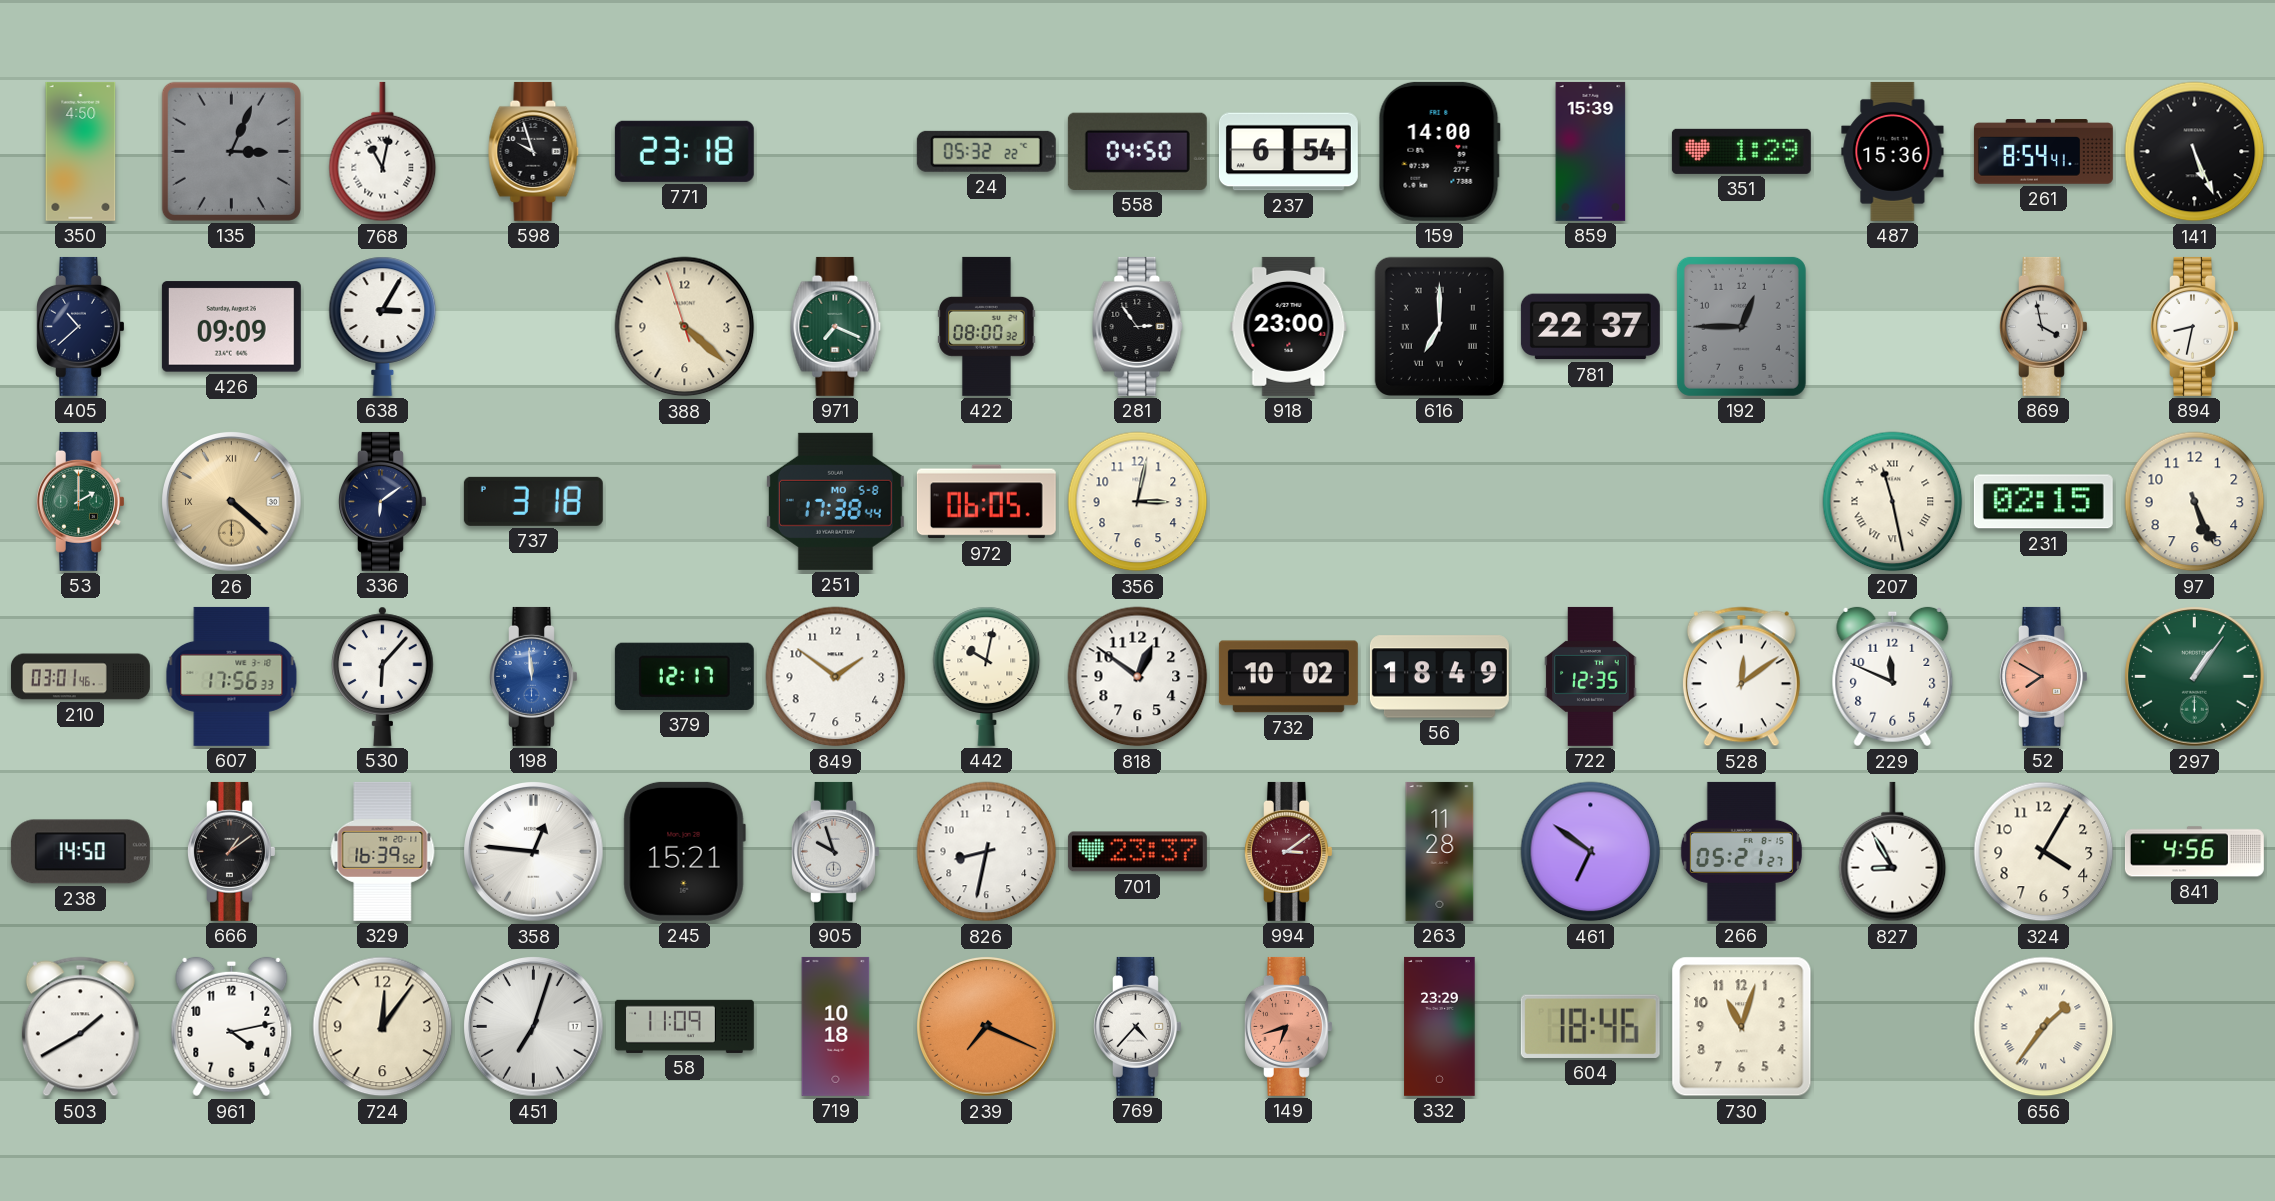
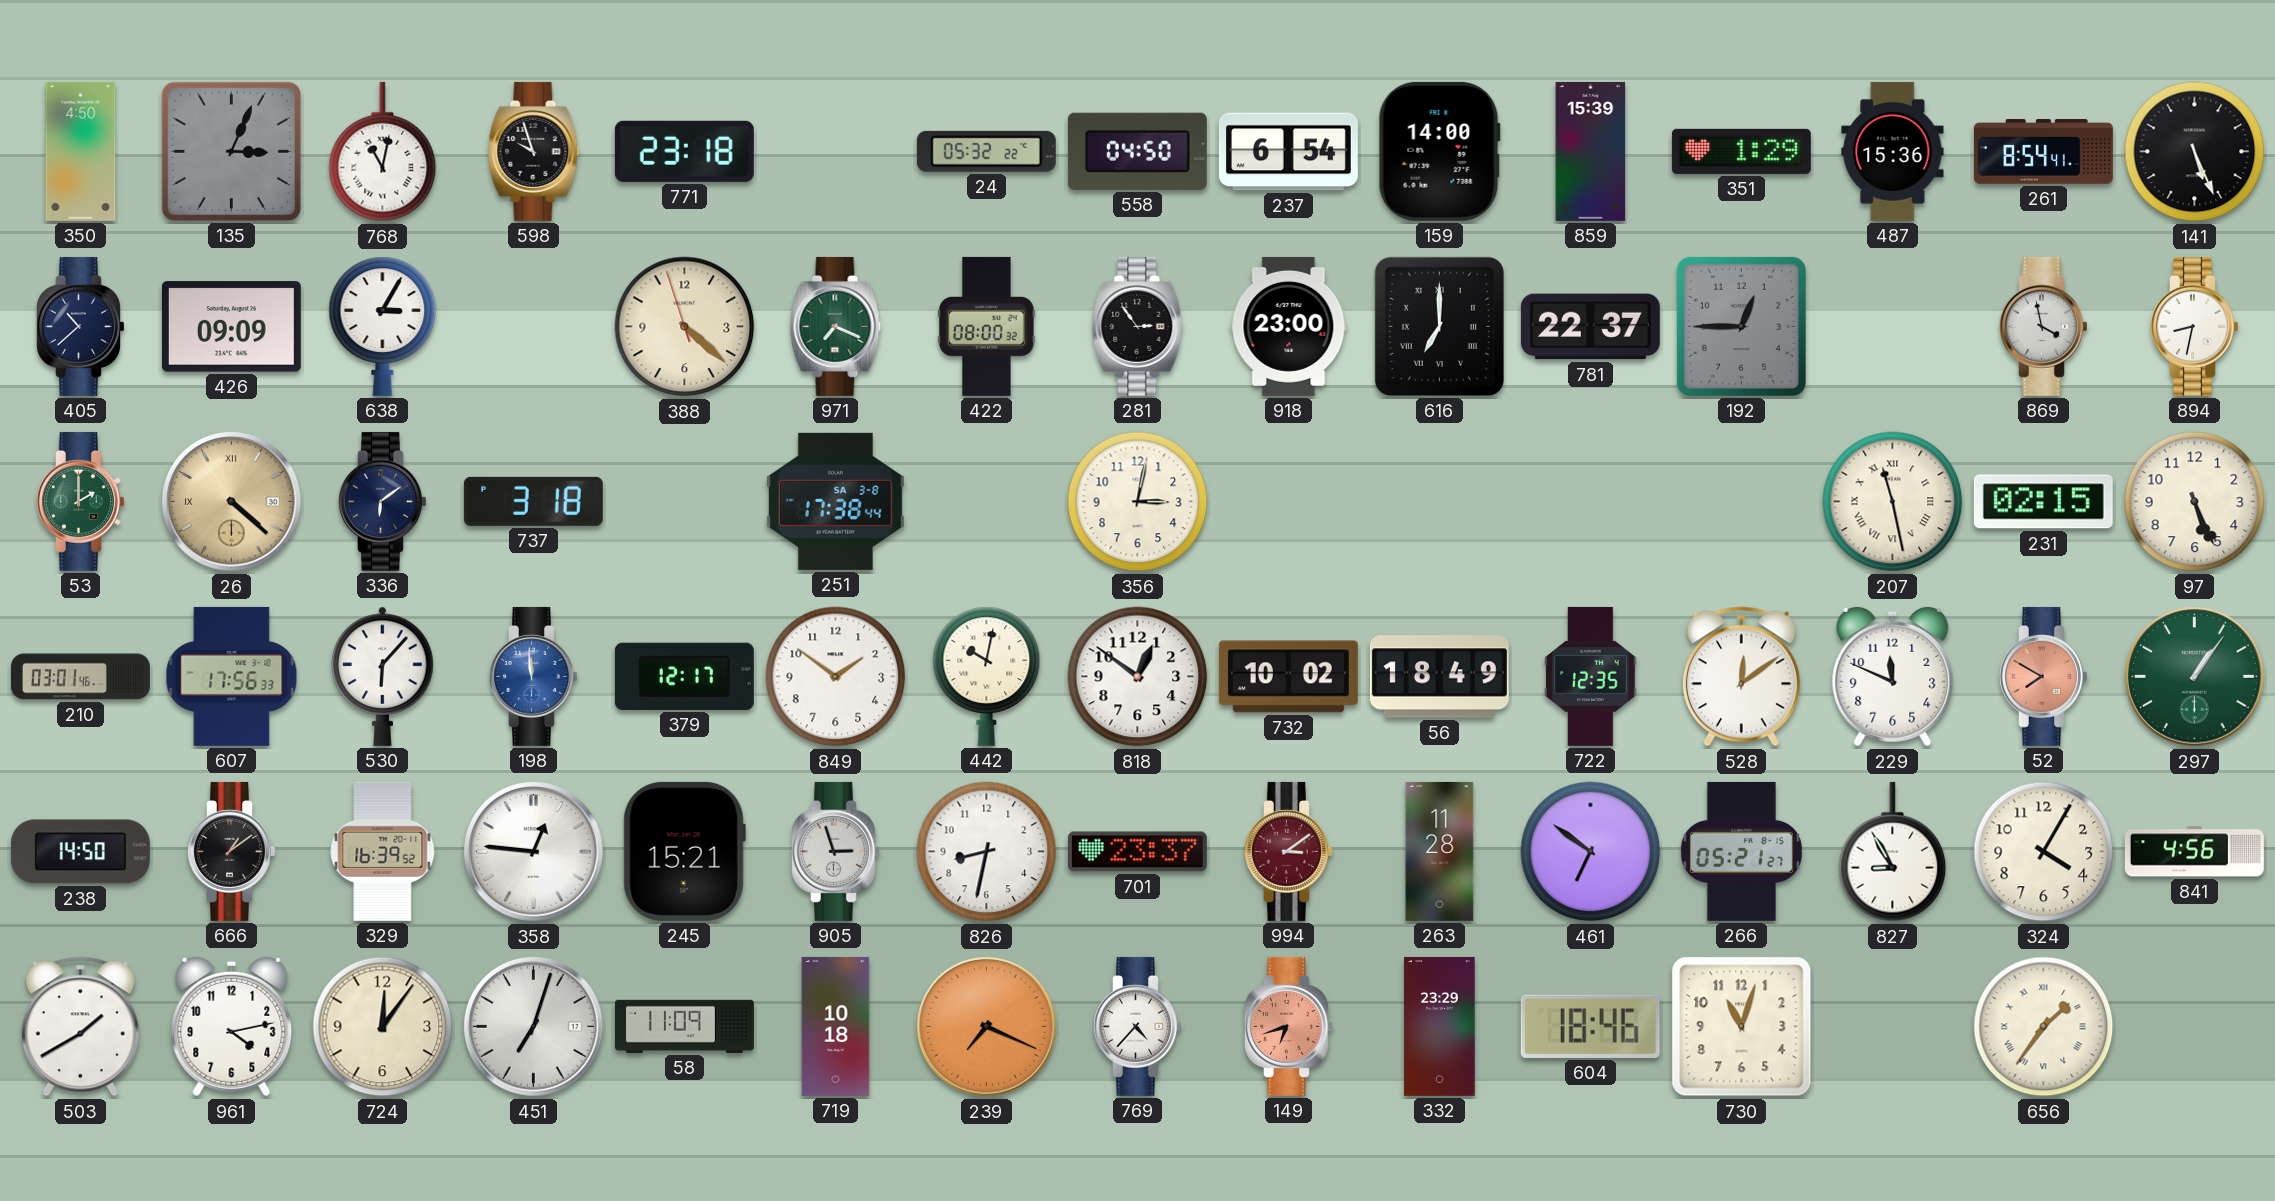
251 date: MO 5-8 -> SA 3-8 (835, 501)
972: 06:05 -> none (986, 502)
905: 9:57 -> 2:57 (836, 851)
